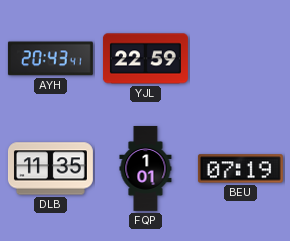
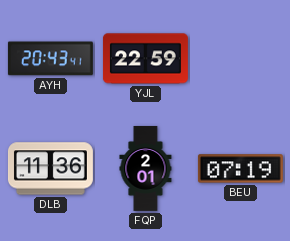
DLB: 11:35 -> 11:36 (50, 169)
FQP: 1:01 -> 2:01 (146, 168)
